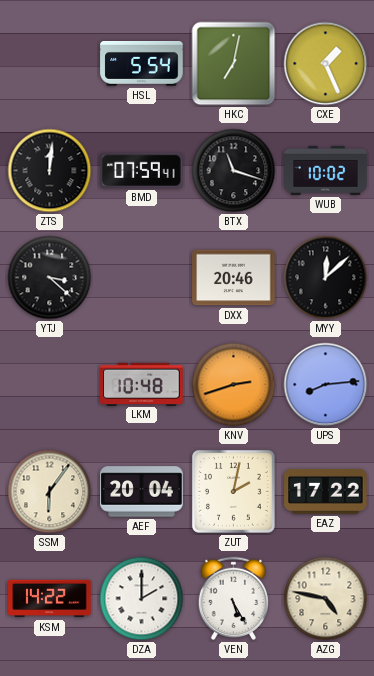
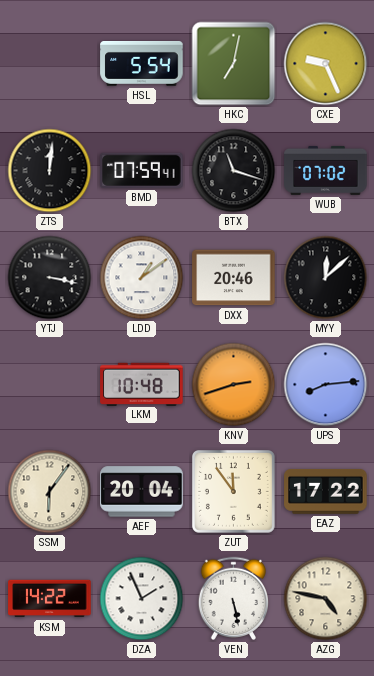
CXE: 1:26 -> 9:26 (326, 64)
WUB: 10:02 -> 07:02 (326, 170)
YTJ: 3:22 -> 3:17 (50, 278)
LDD: none -> 1:09 (142, 278)
ZUT: 2:02 -> 11:54 (233, 491)
DZA: 2:00 -> 1:56 (142, 599)
VEN: 5:25 -> 5:28 (233, 598)
